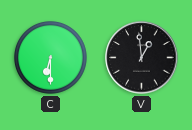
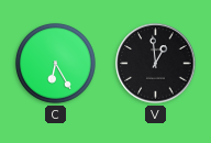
C: 6:30 -> 6:25 (56, 64)
